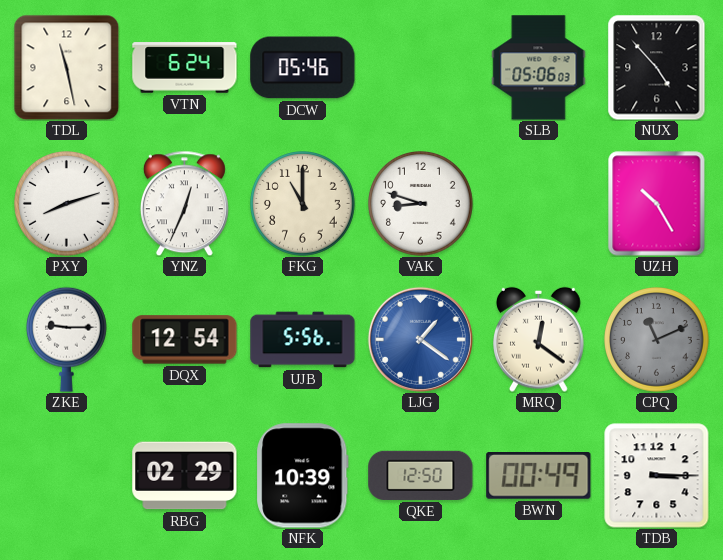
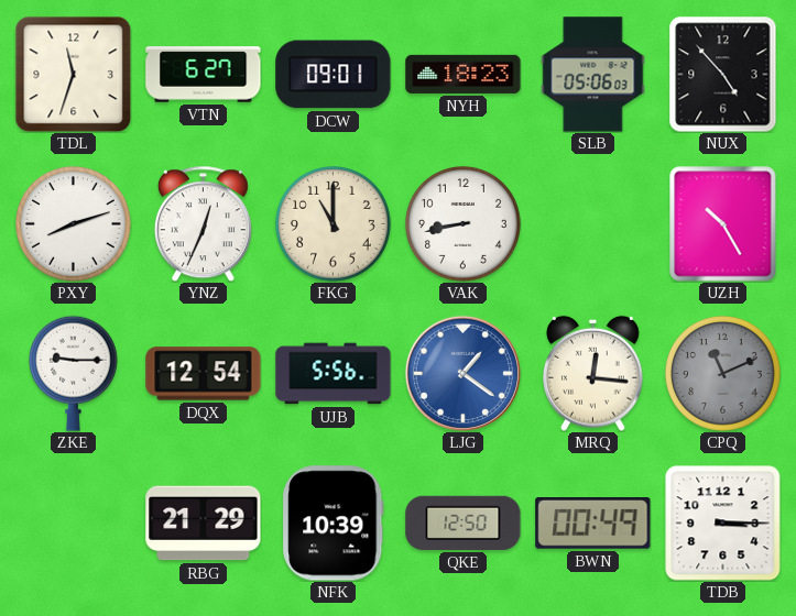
TDL: 11:28 -> 11:33 (73, 74)
VTN: 6:24 -> 6:27 (204, 75)
DCW: 05:46 -> 09:01 (334, 75)
NYH: none -> 18:23 (464, 74)
VAK: 8:48 -> 8:43 (464, 224)
MRQ: 12:21 -> 12:16 (593, 373)
RBG: 02:29 -> 21:29 (204, 524)
